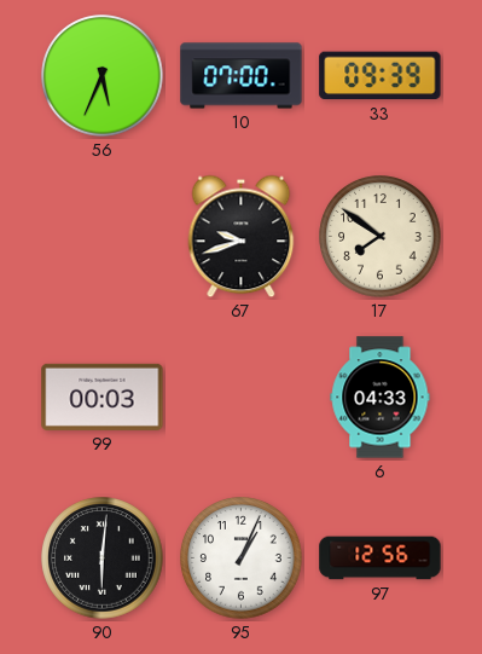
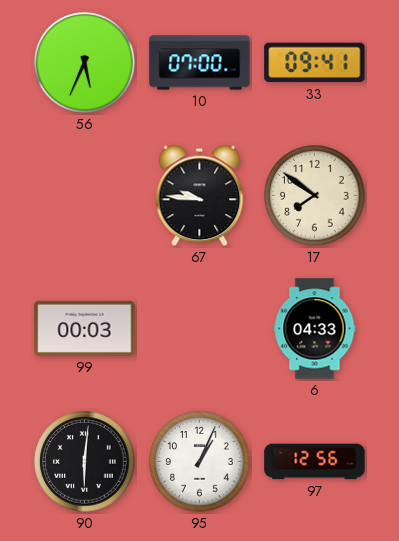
33: 09:39 -> 09:41 (315, 63)
67: 9:42 -> 9:46 (200, 196)
